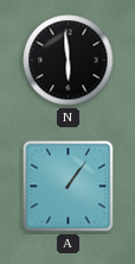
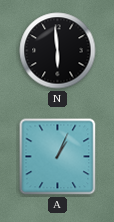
A: 1:06 -> 1:04 (58, 157)
